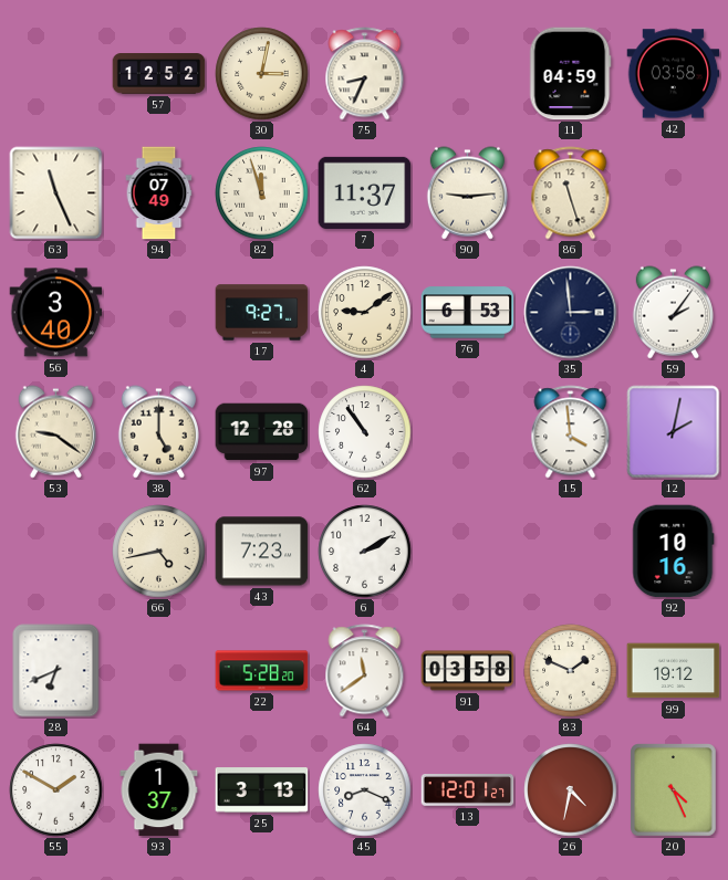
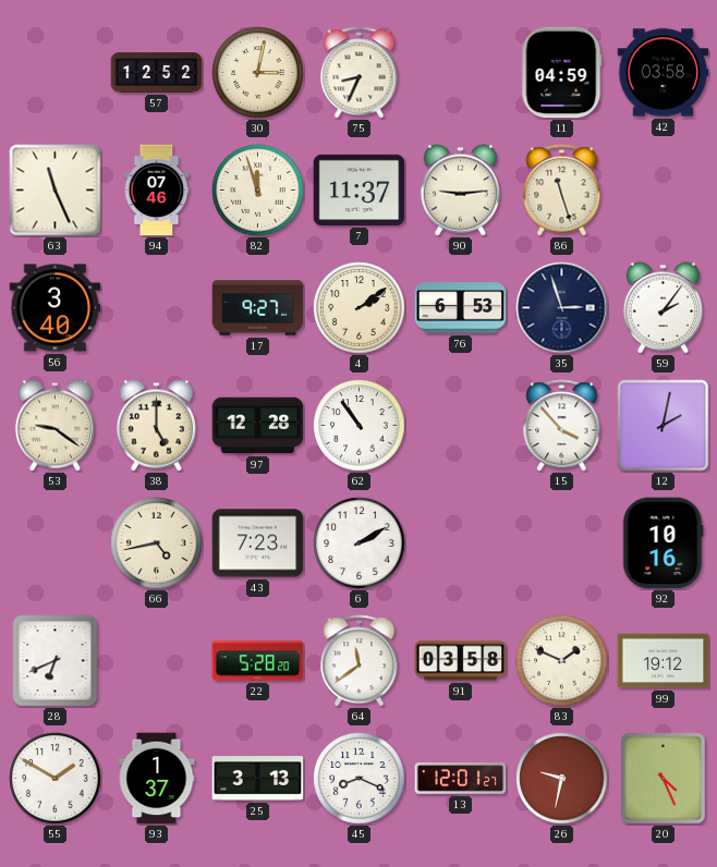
94: 07:49 -> 07:46 (157, 191)
4: 9:09 -> 2:09 (360, 308)
35: 2:59 -> 2:57 (562, 308)
15: 3:59 -> 3:53 (562, 426)
26: 4:32 -> 9:32 (562, 779)
